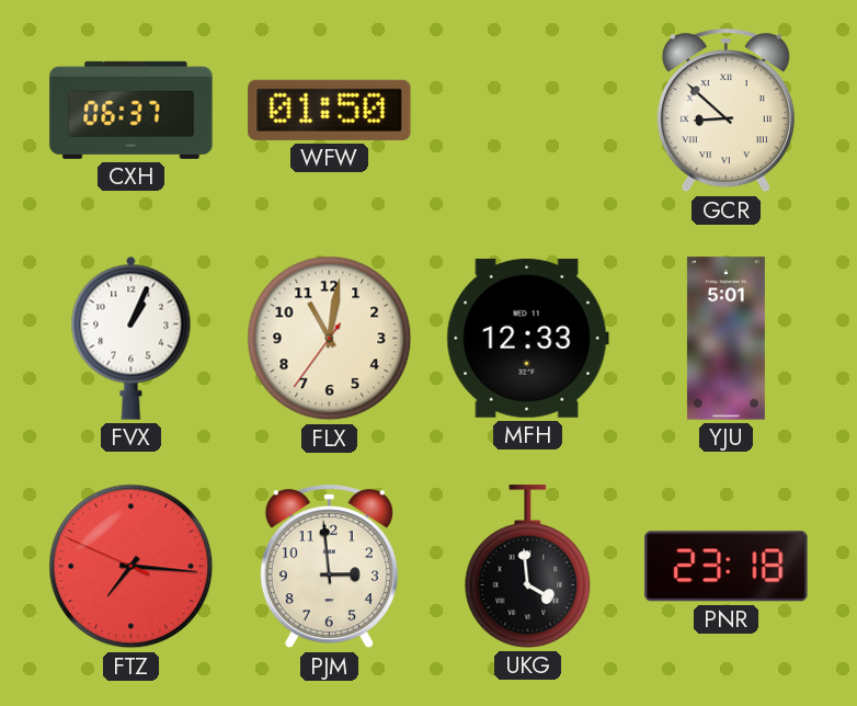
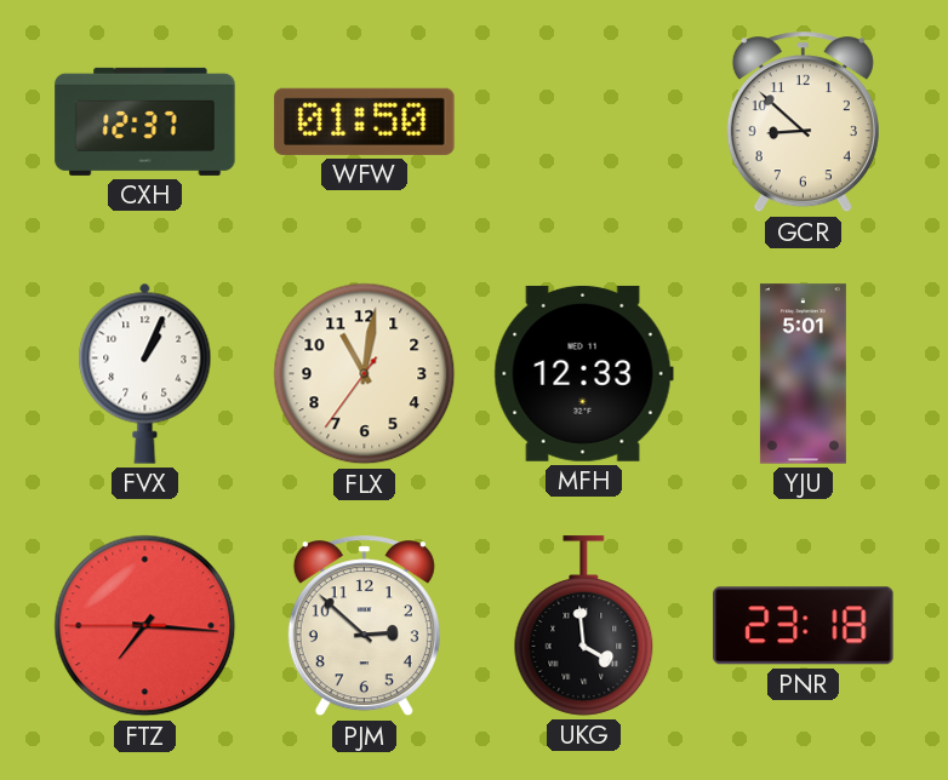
CXH: 06:37 -> 12:37 (145, 121)
GCR numerals: Roman -> Arabic (803, 122)
FTZ: 7:15:49 -> 7:15:45 (145, 626)
PJM: 2:59 -> 2:52 (364, 626)
